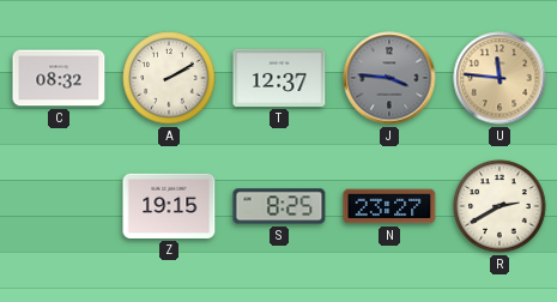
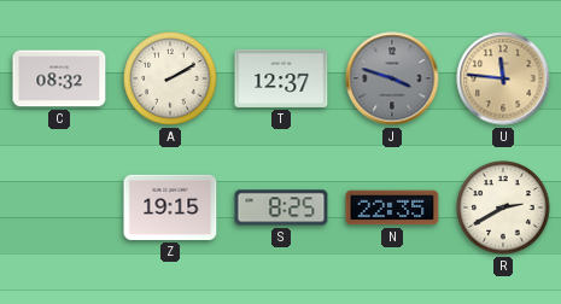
J: 3:46 -> 3:48 (392, 78)
N: 23:27 -> 22:35 (392, 207)
